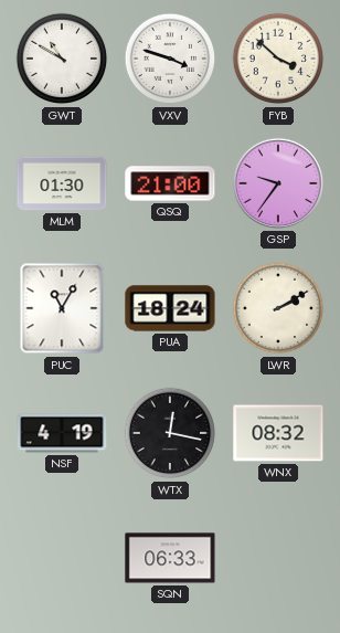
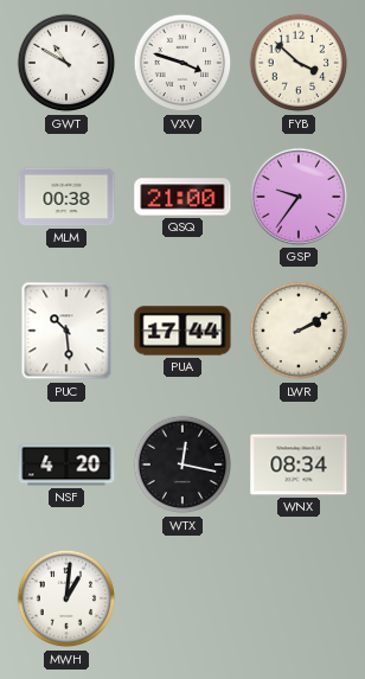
MLM: 01:30 -> 00:38 (66, 197)
PUC: 11:05 -> 10:29 (66, 331)
PUA: 18:24 -> 17:44 (182, 331)
NSF: 4:19 -> 4:20 (66, 465)
WNX: 08:32 -> 08:34 (299, 465)
MWH: none -> 1:01 (66, 598)
SQN: 06:33 -> none (170, 558)
